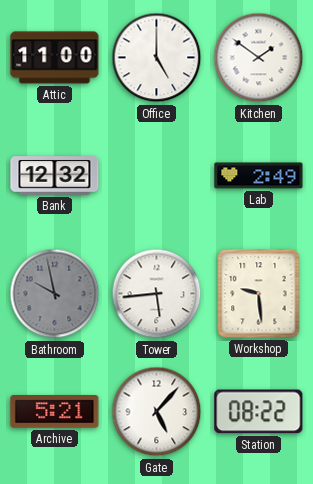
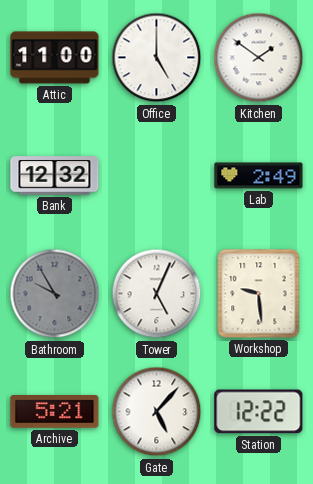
Bathroom: 9:58 -> 9:55 (55, 294)
Tower: 5:44 -> 5:04 (157, 294)
Station: 08:22 -> 12:22 (259, 412)
